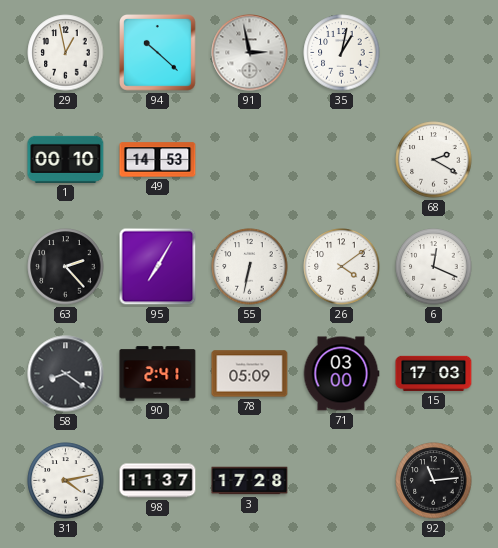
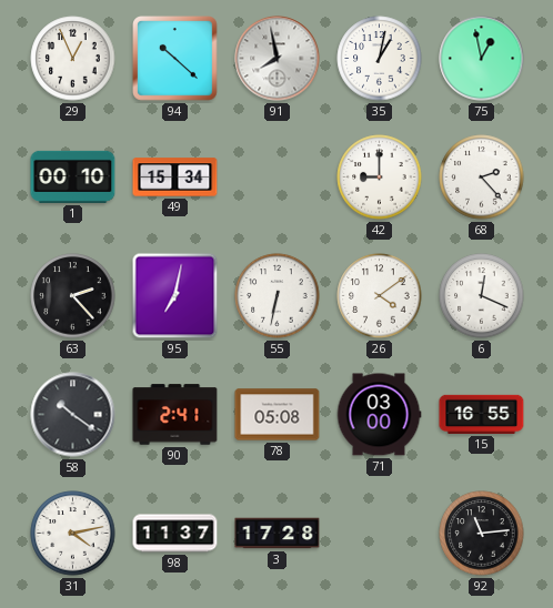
29: 12:58 -> 12:56 (73, 59)
91: 2:58 -> 7:58 (278, 59)
75: none -> 12:58 (482, 59)
49: 14:53 -> 15:34 (175, 178)
42: none -> 9:00 (380, 178)
68: 2:20 -> 2:23 (482, 178)
95: 7:05 -> 7:02 (175, 296)
58: 8:21 -> 10:21 (73, 415)
78: 05:09 -> 05:08 (278, 415)
15: 17:03 -> 16:55 (482, 414)
